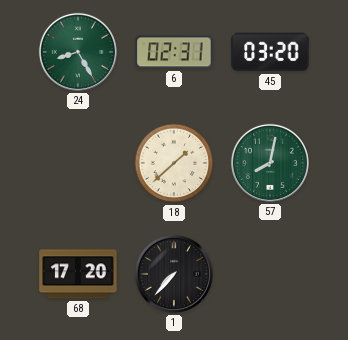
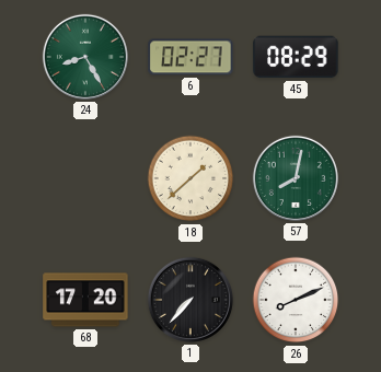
6: 02:31 -> 02:27 (190, 57)
45: 03:20 -> 08:29 (296, 57)
26: none -> 8:11 (296, 300)
